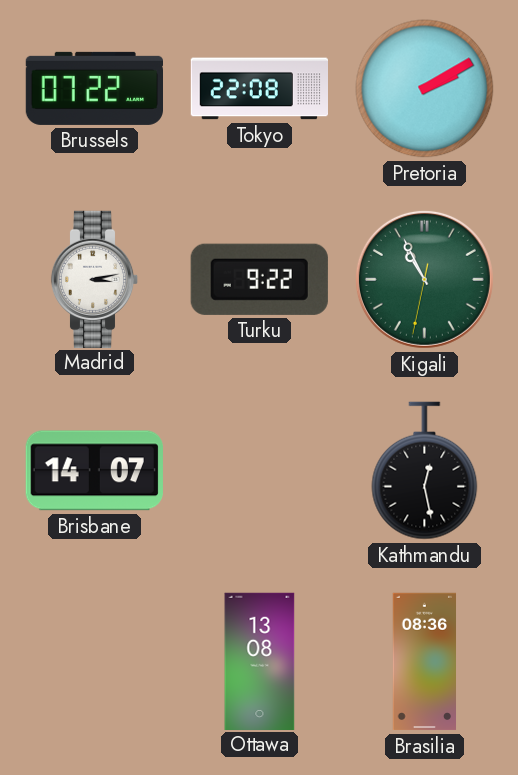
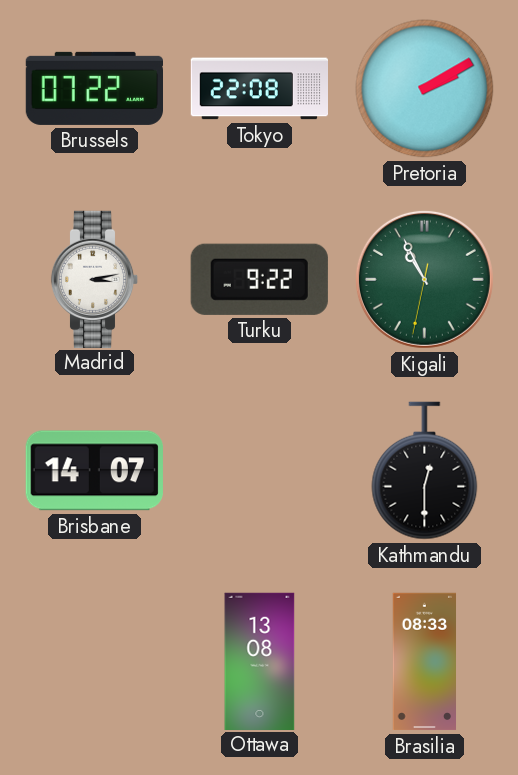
Kathmandu: 12:28 -> 12:30 (425, 471)
Brasilia: 08:36 -> 08:33 (425, 662)
